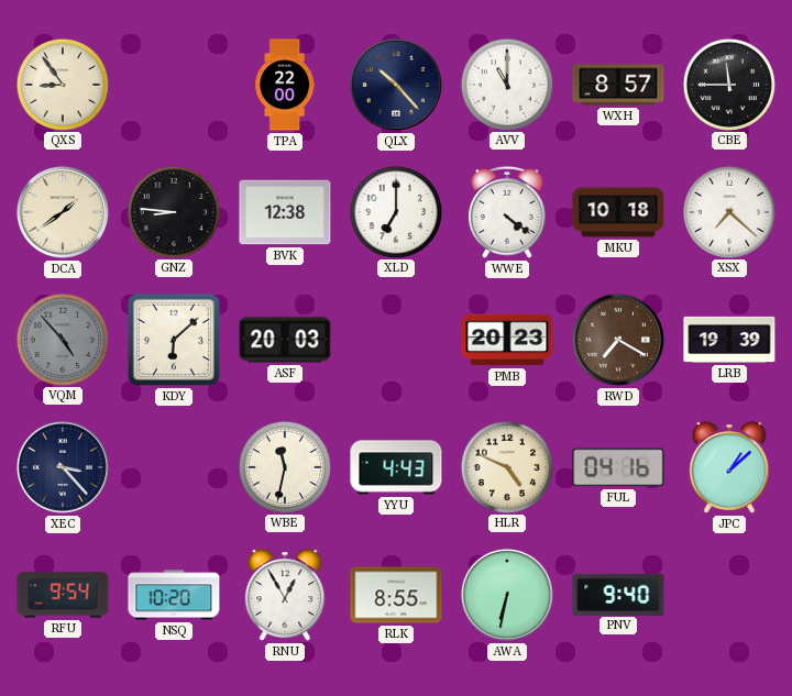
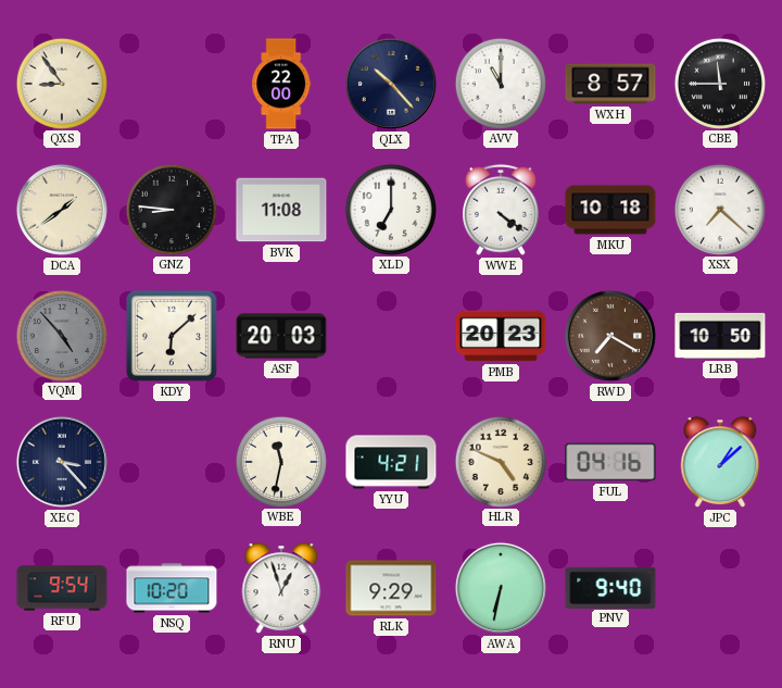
BVK: 12:38 -> 11:08 (281, 210)
LRB: 19:39 -> 10:50 (720, 336)
YYU: 4:43 -> 4:21 (391, 462)
RNU: 12:55 -> 12:57 (281, 588)
RLK: 8:55 -> 9:29 (391, 588)
